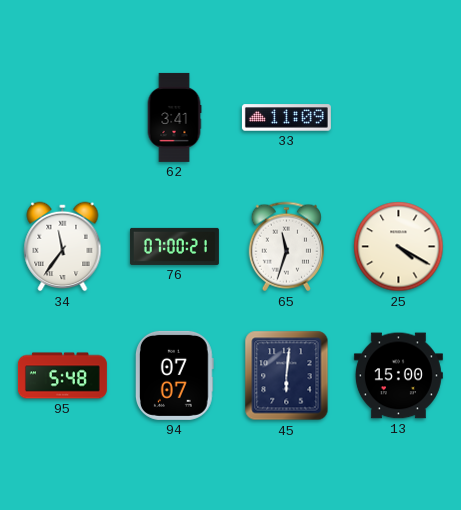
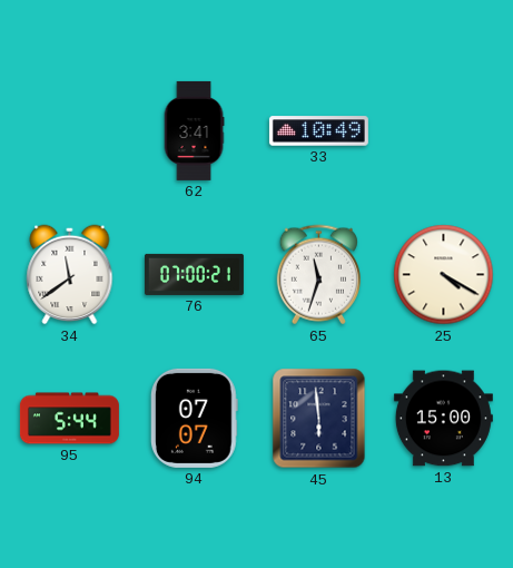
33: 11:09 -> 10:49 (318, 131)
34: 11:36 -> 11:39 (70, 275)
95: 5:48 -> 5:44 (69, 419)
45: 6:01 -> 5:59 (319, 419)
